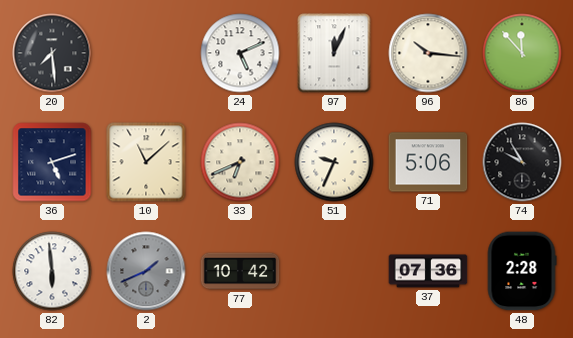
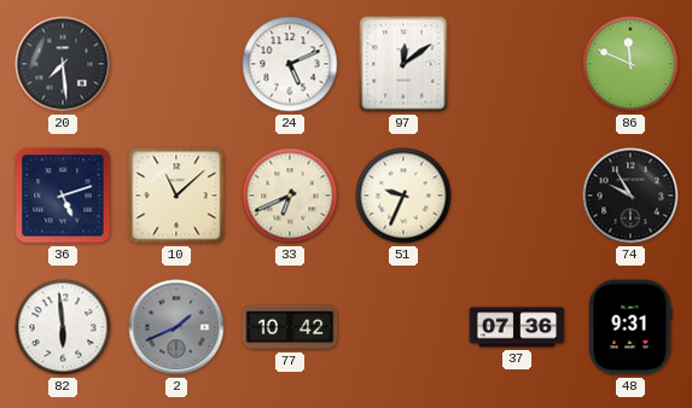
97: 12:04 -> 12:09 (403, 64)
96: 10:16 -> none (428, 53)
86: 11:53 -> 11:49 (630, 64)
71: 5:06 -> none (428, 162)
48: 2:28 -> 9:31 (630, 327)
